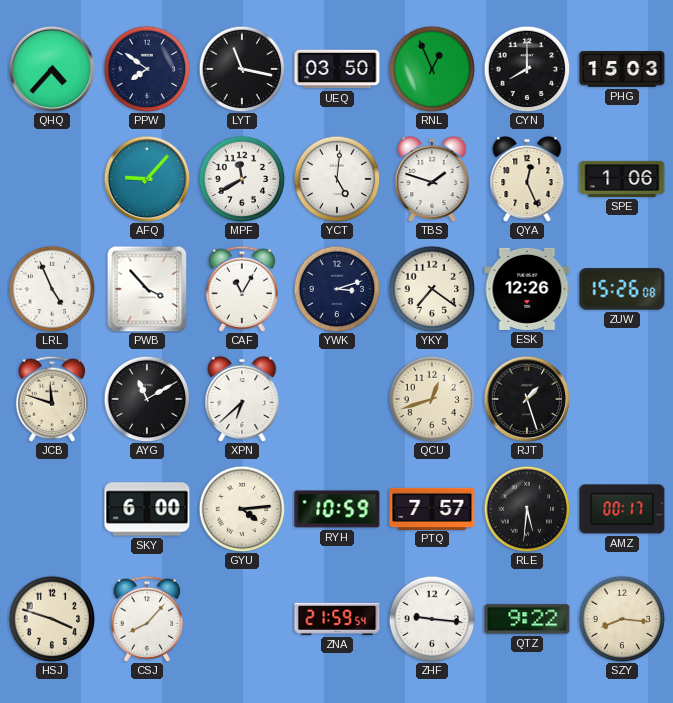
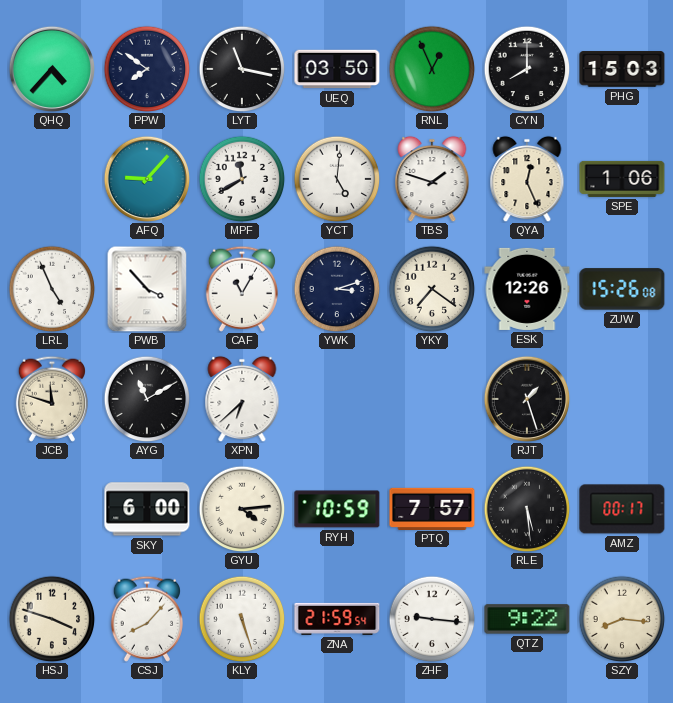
QCU: 12:42 -> none (432, 399)
RLE: 5:31 -> 5:29 (527, 509)
KLY: none -> 5:27 (242, 619)
